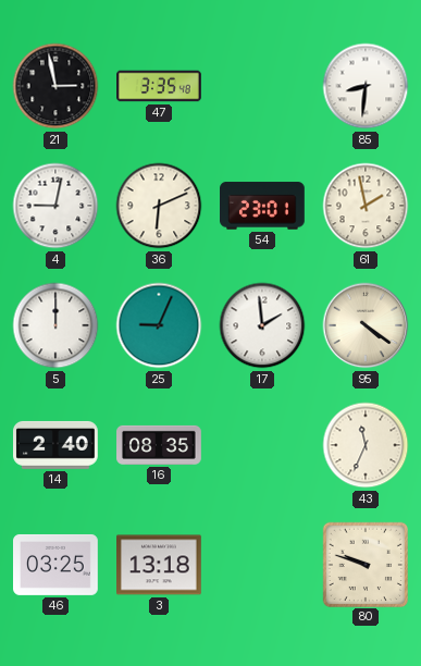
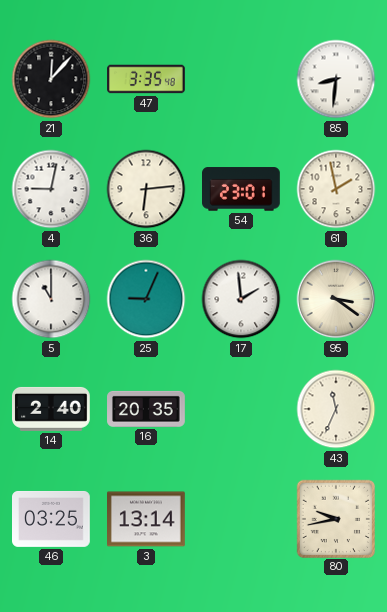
21: 2:58 -> 12:07 (51, 79)
36: 6:11 -> 6:14 (146, 189)
5: 12:00 -> 11:00 (51, 299)
95: 4:21 -> 3:21 (336, 299)
16: 08:35 -> 20:35 (146, 409)
3: 13:18 -> 13:14 (147, 519)
80: 9:48 -> 9:43 (335, 518)
